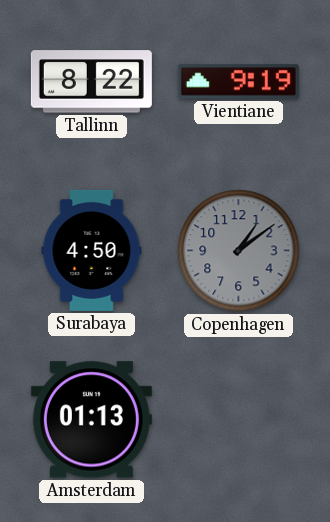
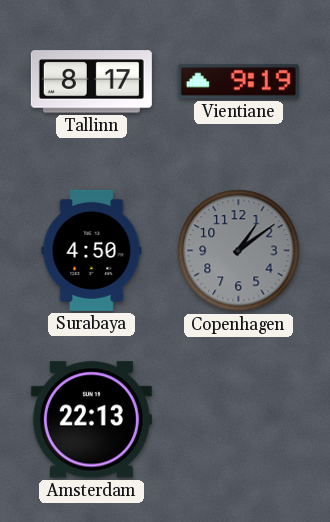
Tallinn: 8:22 -> 8:17 (91, 82)
Amsterdam: 01:13 -> 22:13 (91, 420)
